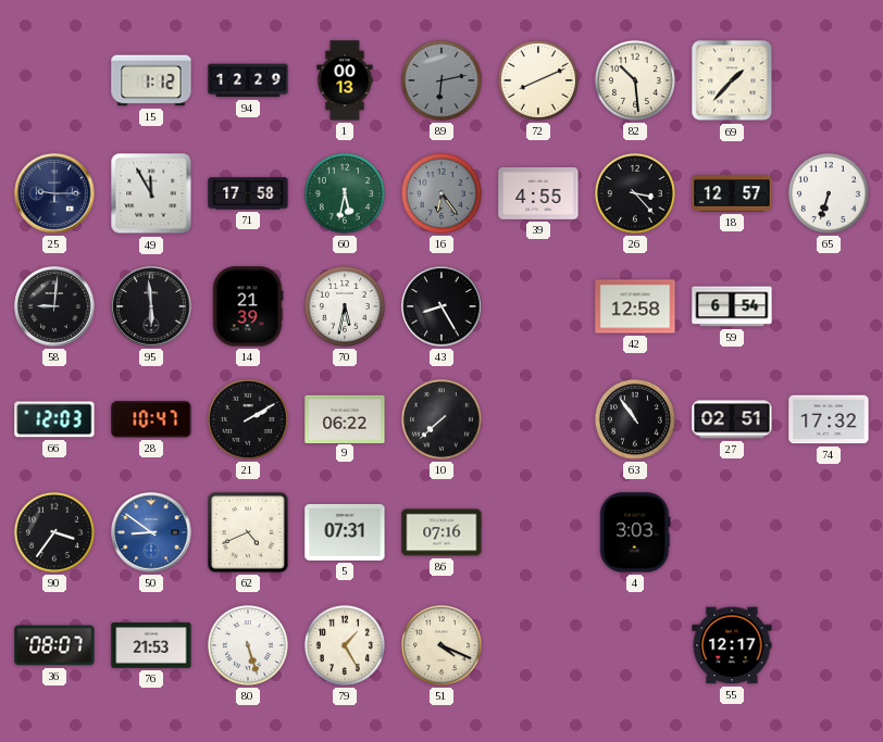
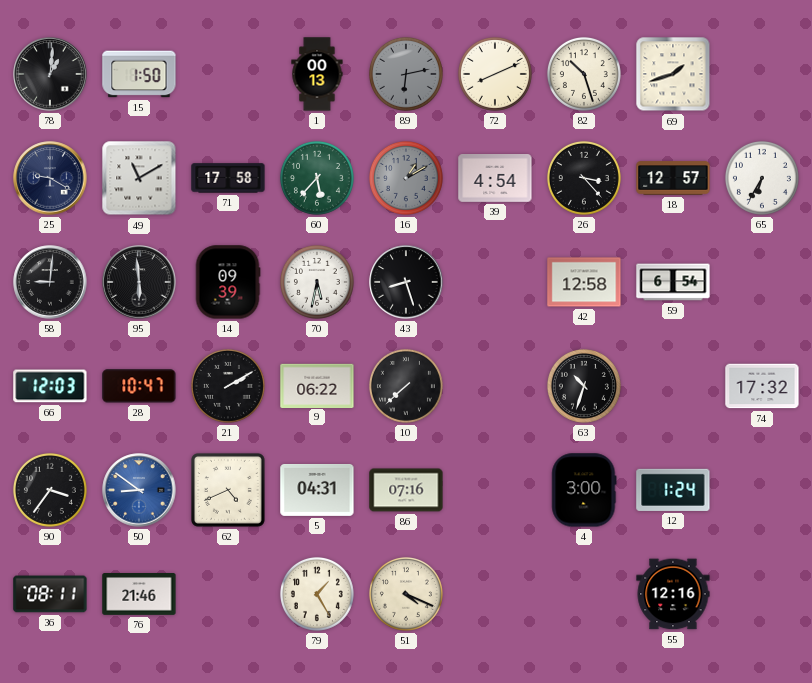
78: none -> 1:01 (50, 74)
15: 1:12 -> 1:50 (139, 74)
94: 12:29 -> none (248, 80)
82: 10:29 -> 10:27 (584, 74)
69: 1:37 -> 1:42 (673, 74)
25: 9:15 -> 9:20 (50, 178)
49: 11:55 -> 11:10 (139, 178)
60: 5:32 -> 5:37 (317, 178)
16: 6:24 -> 1:10 (406, 178)
39: 4:55 -> 4:54 (495, 179)
65: 6:33 -> 6:35 (762, 178)
14: 21:39 -> 09:39 (228, 282)
43: 8:25 -> 8:27 (406, 282)
63: 10:54 -> 10:33 (584, 386)
27: 02:51 -> none (732, 419)
5: 07:31 -> 04:31 (317, 490)
4: 3:03 -> 3:00 (584, 490)
12: none -> 1:24 (673, 490)
36: 08:07 -> 08:11 (50, 594)
76: 21:53 -> 21:46 (139, 594)
80: 5:27 -> none (248, 645)
55: 12:17 -> 12:16 (673, 594)
